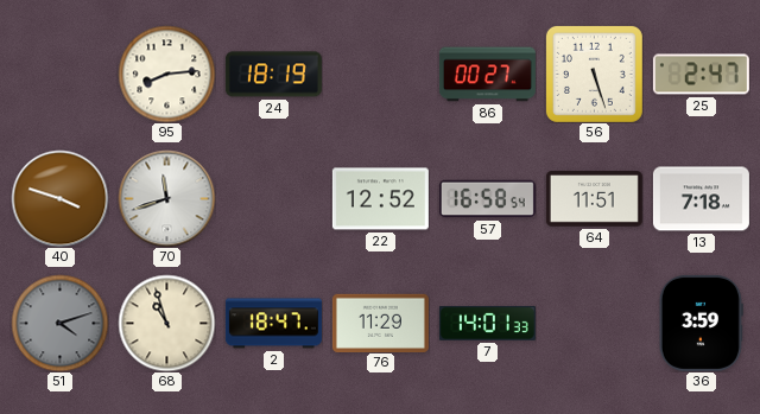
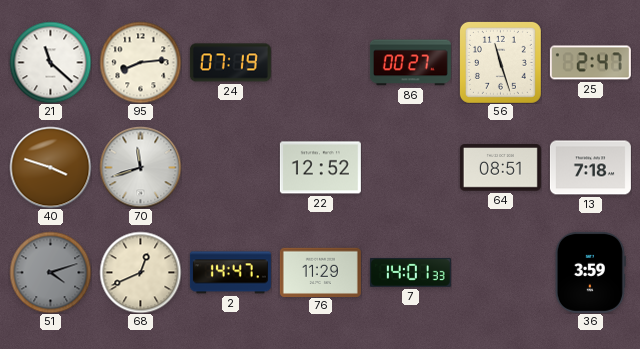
21: none -> 11:22 (50, 62)
24: 18:19 -> 07:19 (230, 63)
56: 5:27 -> 11:27 (500, 62)
57: 16:58 -> none (487, 199)
64: 11:51 -> 08:51 (500, 168)
68: 10:57 -> 12:41 (140, 272)
2: 18:47 -> 14:47 (230, 273)
